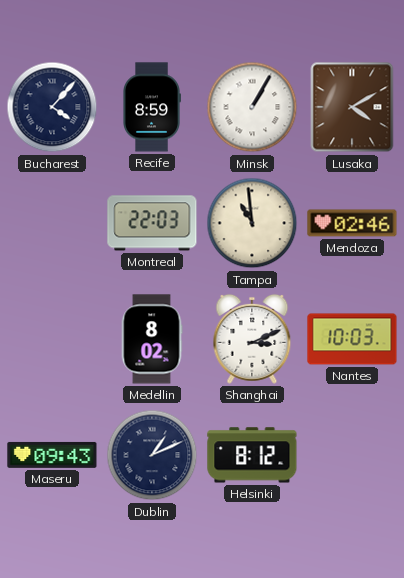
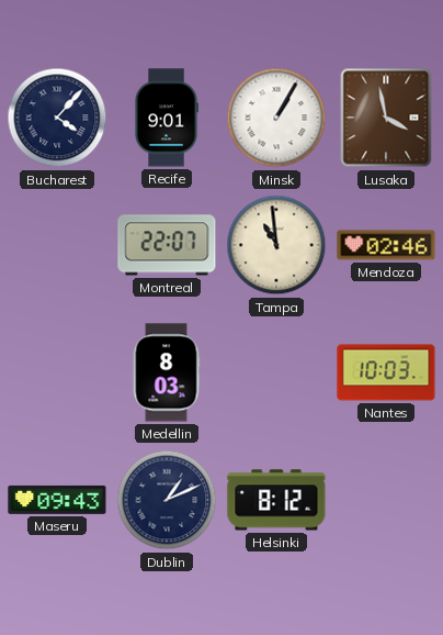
Recife: 8:59 -> 9:01 (167, 118)
Lusaka: 4:10 -> 3:58 (386, 118)
Montreal: 22:03 -> 22:07 (167, 245)
Medellin: 8:02 -> 8:03 (167, 372)
Shanghai: 3:11 -> none (252, 339)
